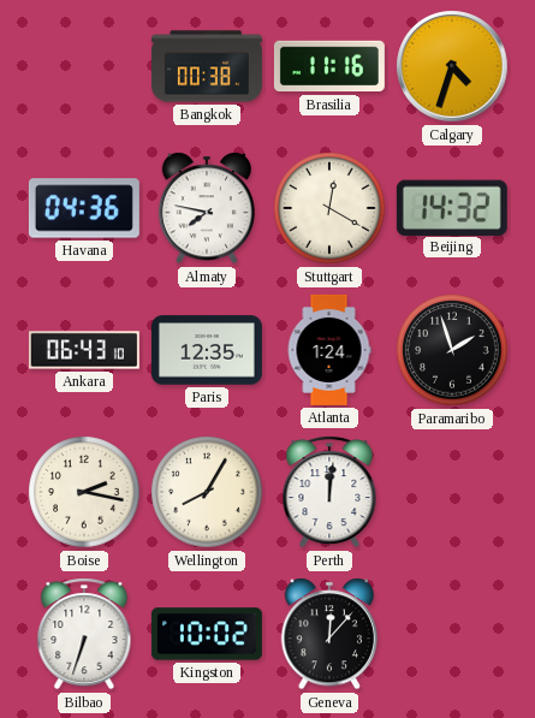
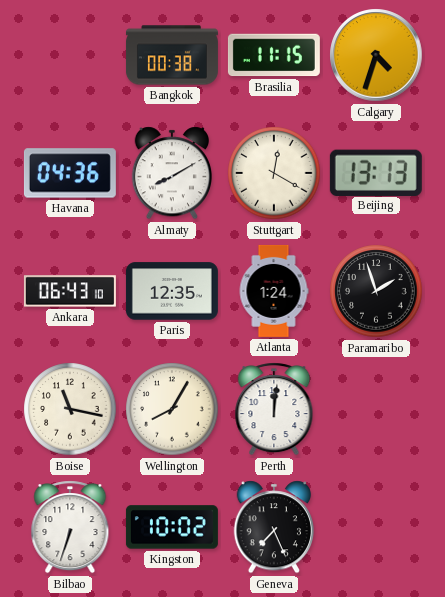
Brasilia: 11:16 -> 11:15 (274, 55)
Almaty: 7:47 -> 8:10 (171, 173)
Beijing: 14:32 -> 13:13 (376, 172)
Boise: 2:17 -> 11:17 (70, 409)
Geneva: 12:07 -> 7:26 (273, 527)
